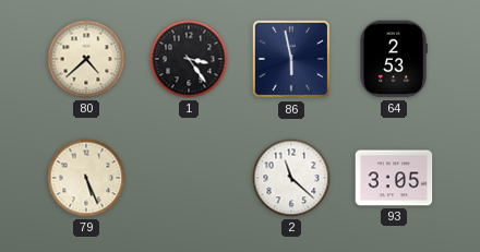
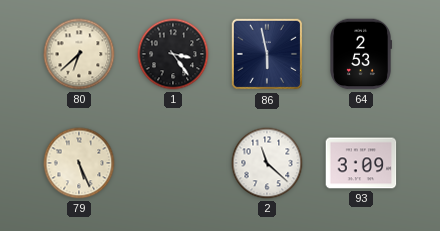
80: 4:38 -> 6:38 (79, 54)
93: 3:05 -> 3:09 (361, 163)
